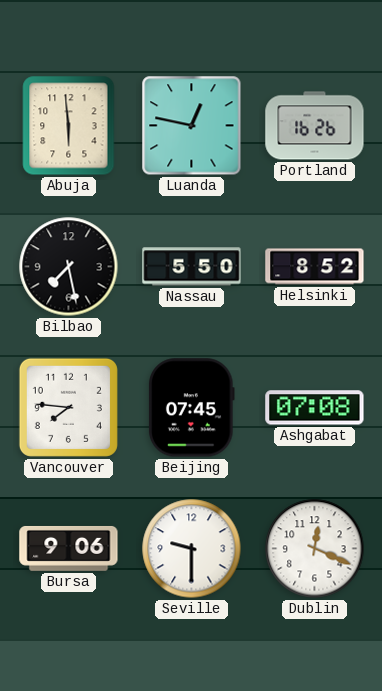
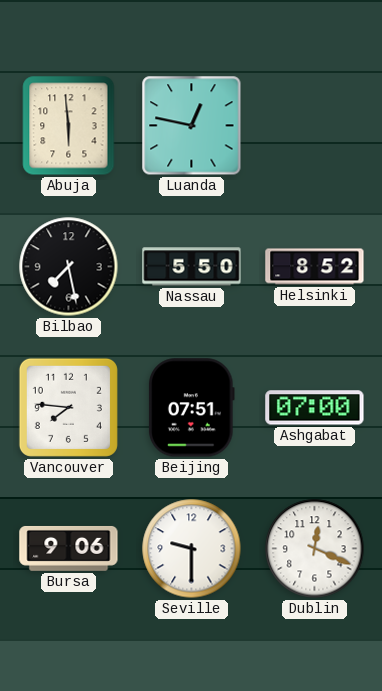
Portland: 16:26 -> none (315, 126)
Beijing: 07:45 -> 07:51 (192, 408)
Ashgabat: 07:08 -> 07:00 (315, 408)
